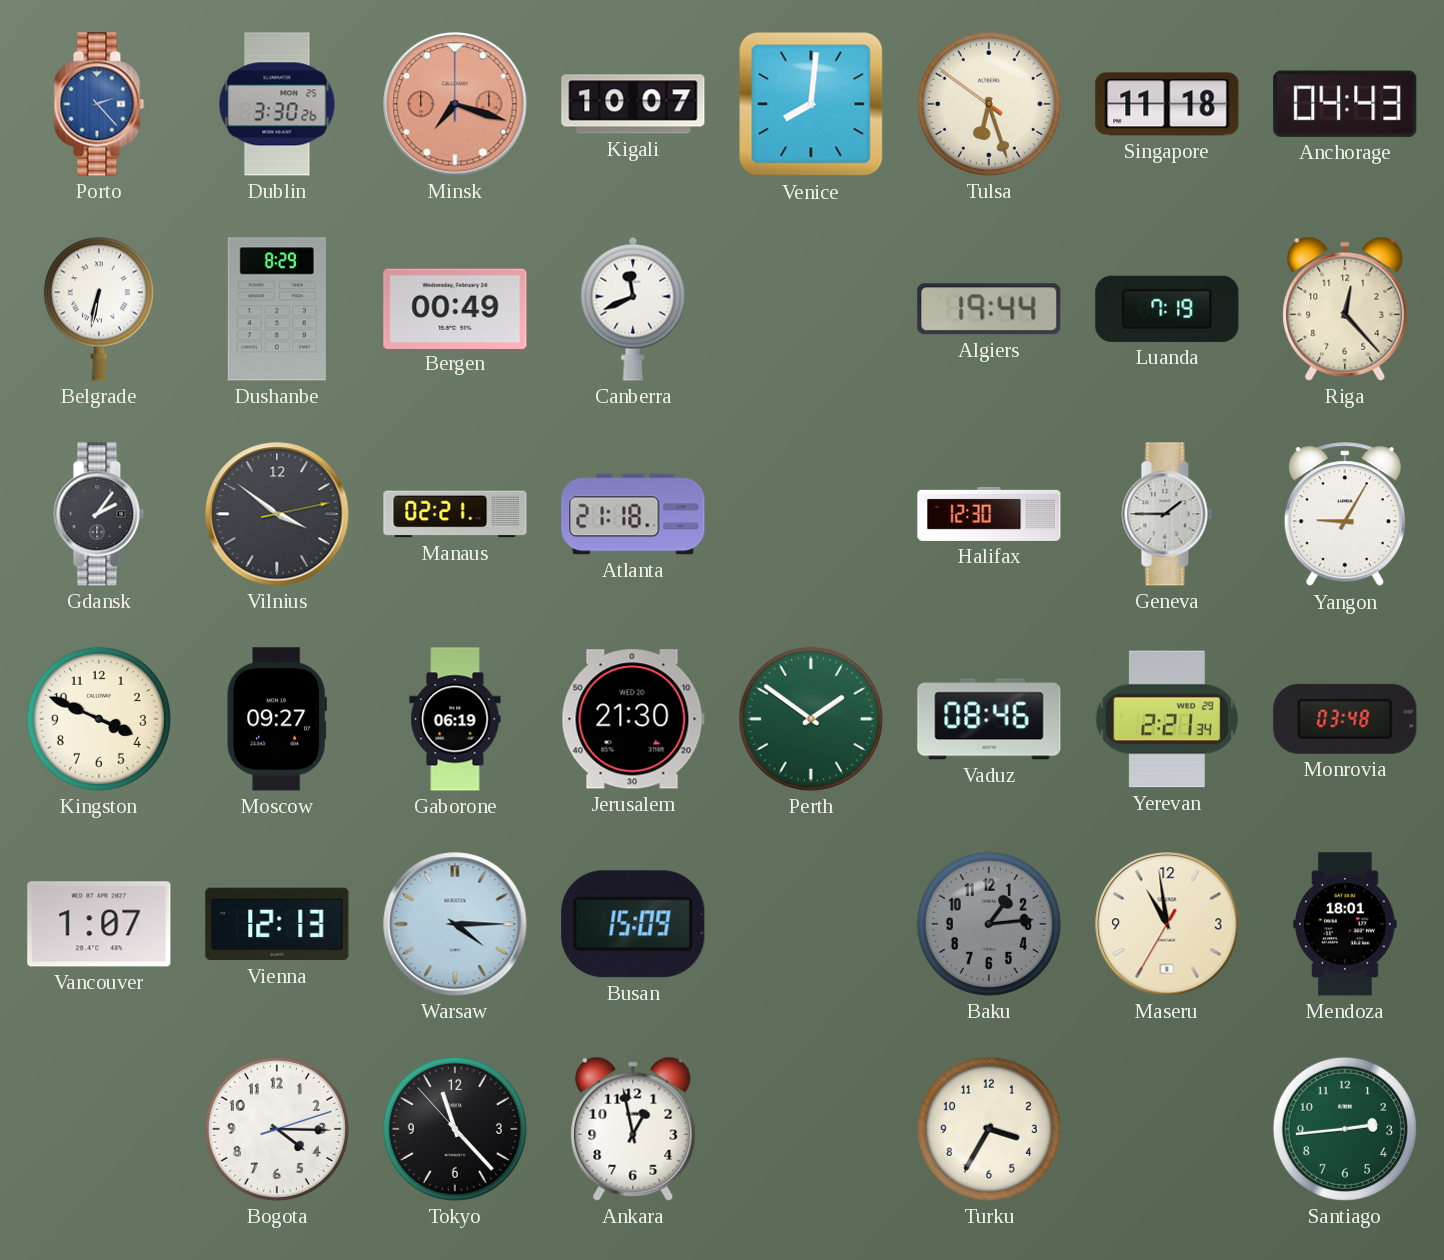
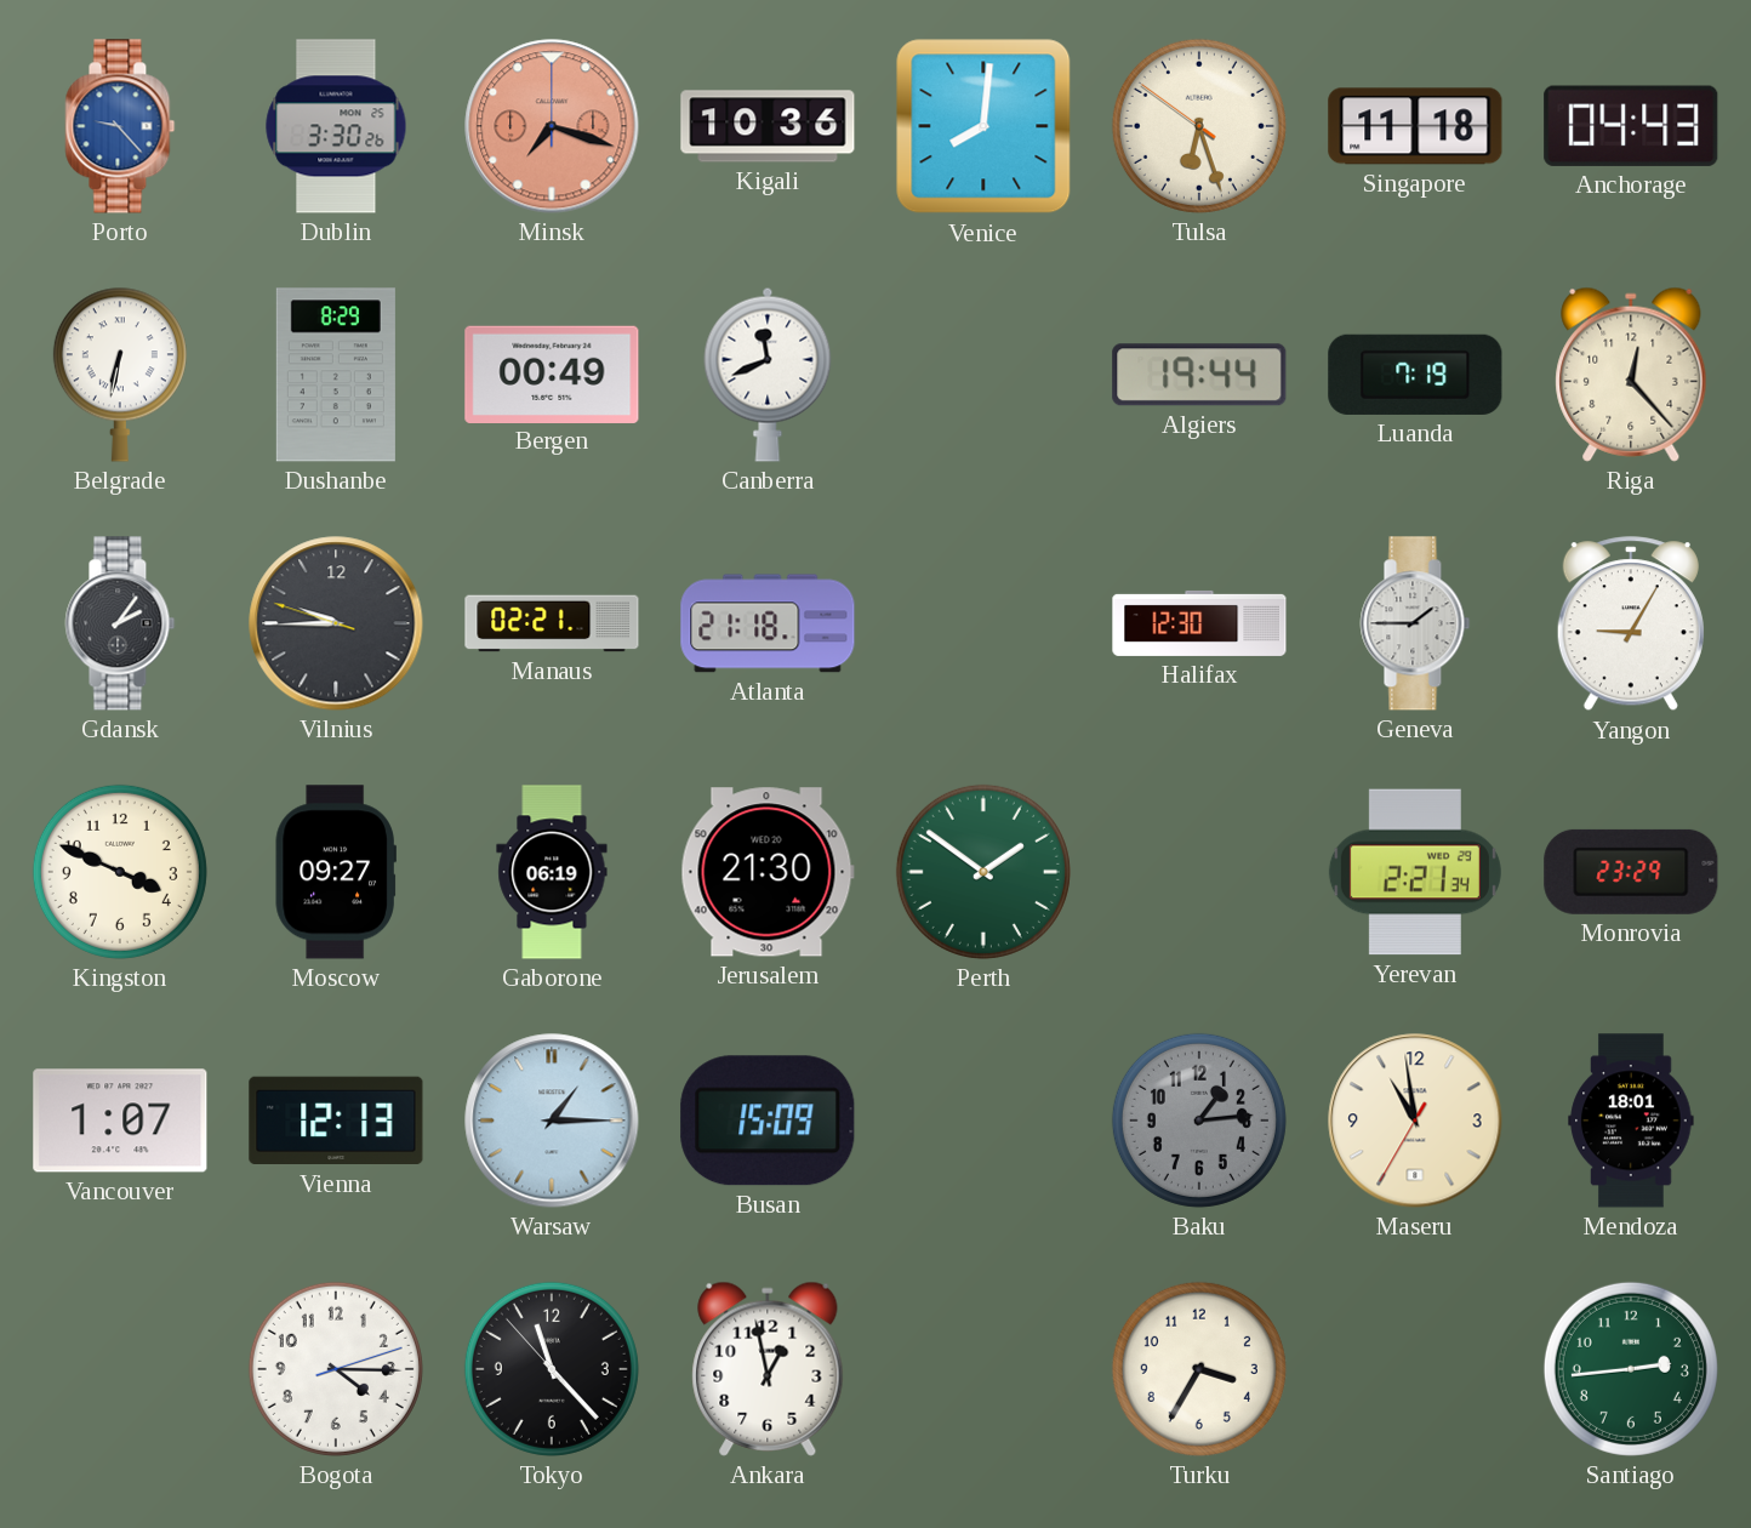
Porto: 2:23 -> 9:23 (120, 126)
Kigali: 10:07 -> 10:36 (768, 126)
Vilnius: 3:51 -> 9:44 (336, 623)
Vaduz: 08:46 -> none (989, 719)
Monrovia: 03:48 -> 23:29 (1631, 872)
Warsaw: 4:15 -> 1:15 (552, 1121)
